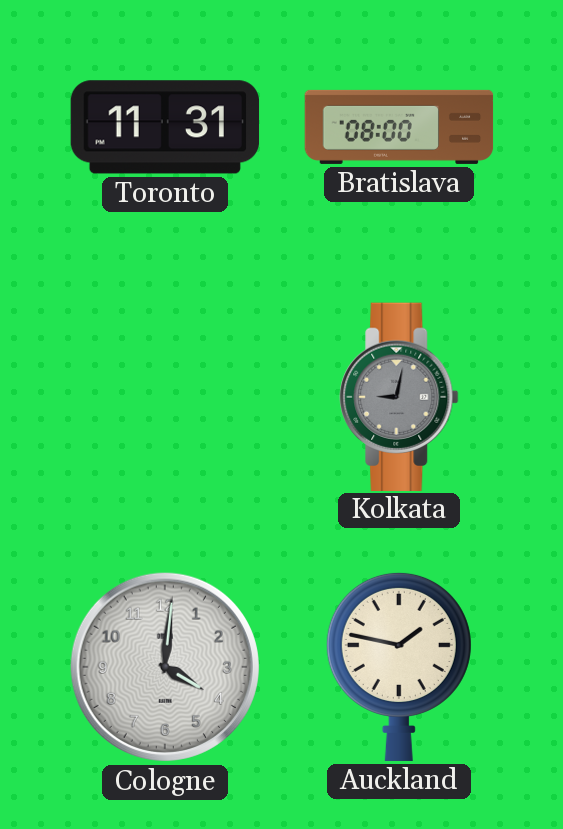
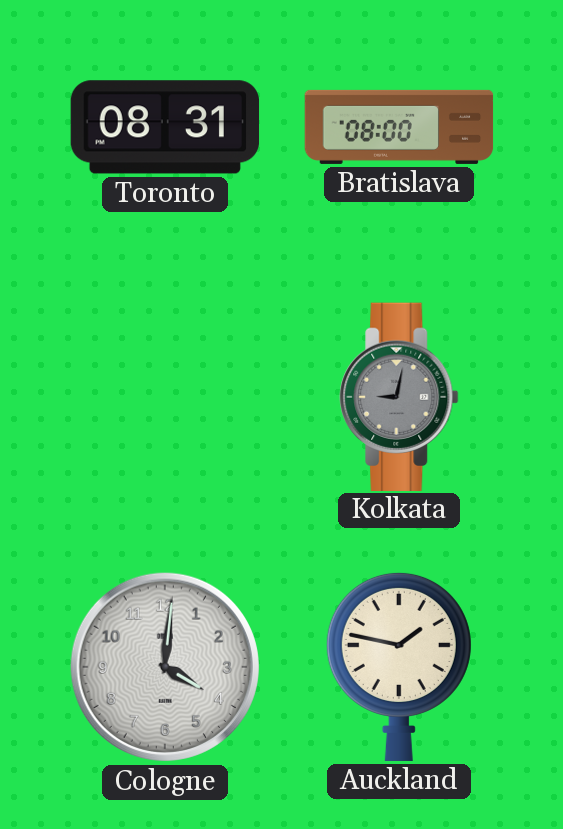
Toronto: 11:31 -> 08:31 (165, 127)
